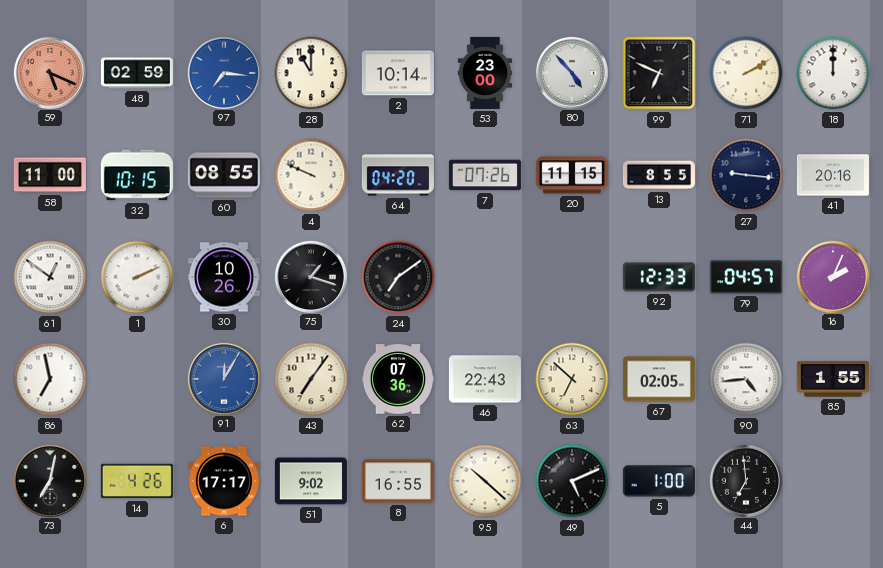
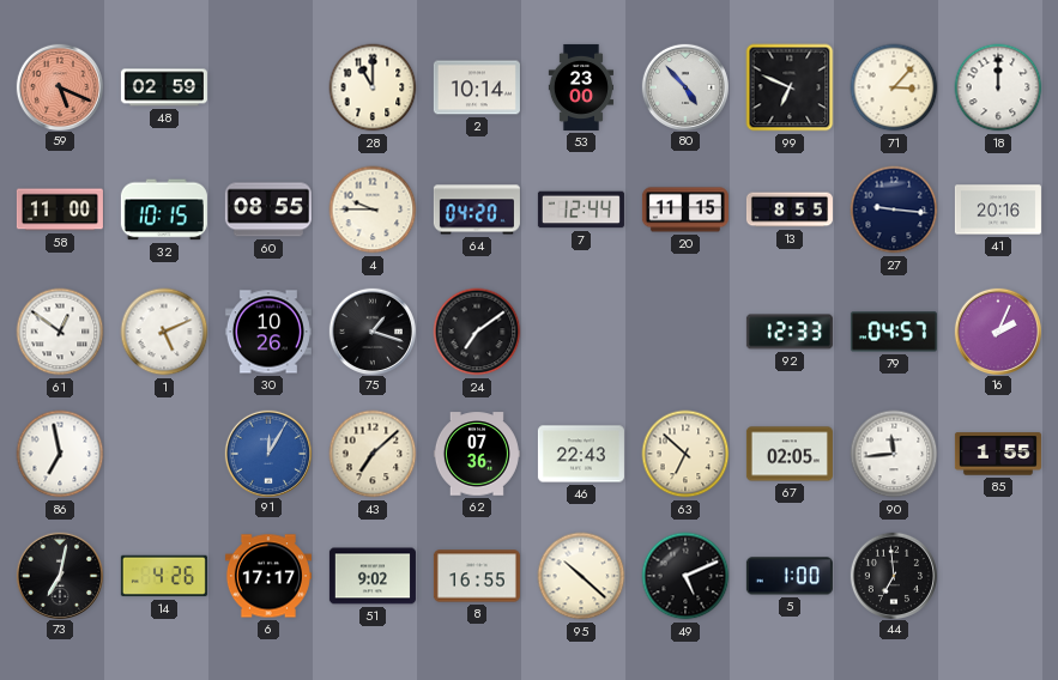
97: 7:16 -> none (223, 72)
71: 2:10 -> 3:07 (894, 87)
4: 9:49 -> 9:45 (373, 210)
7: 07:26 -> 12:44 (581, 210)
1: 2:11 -> 5:11 (164, 332)
43: 7:06 -> 7:08 (373, 454)
90: 4:44 -> 11:44 (894, 454)
